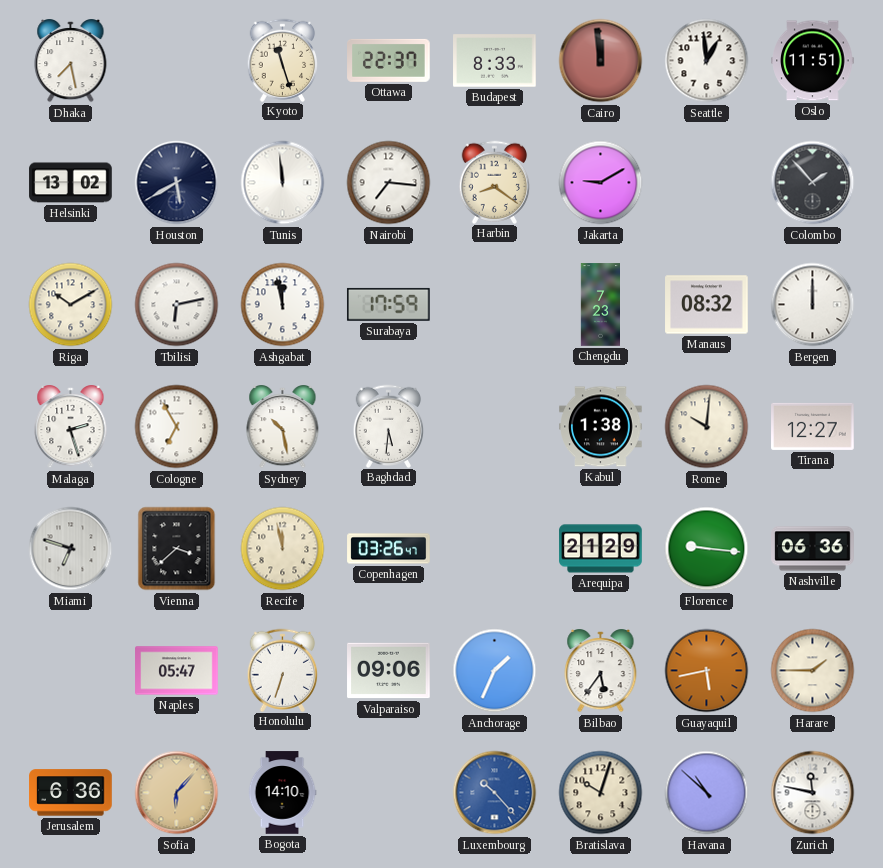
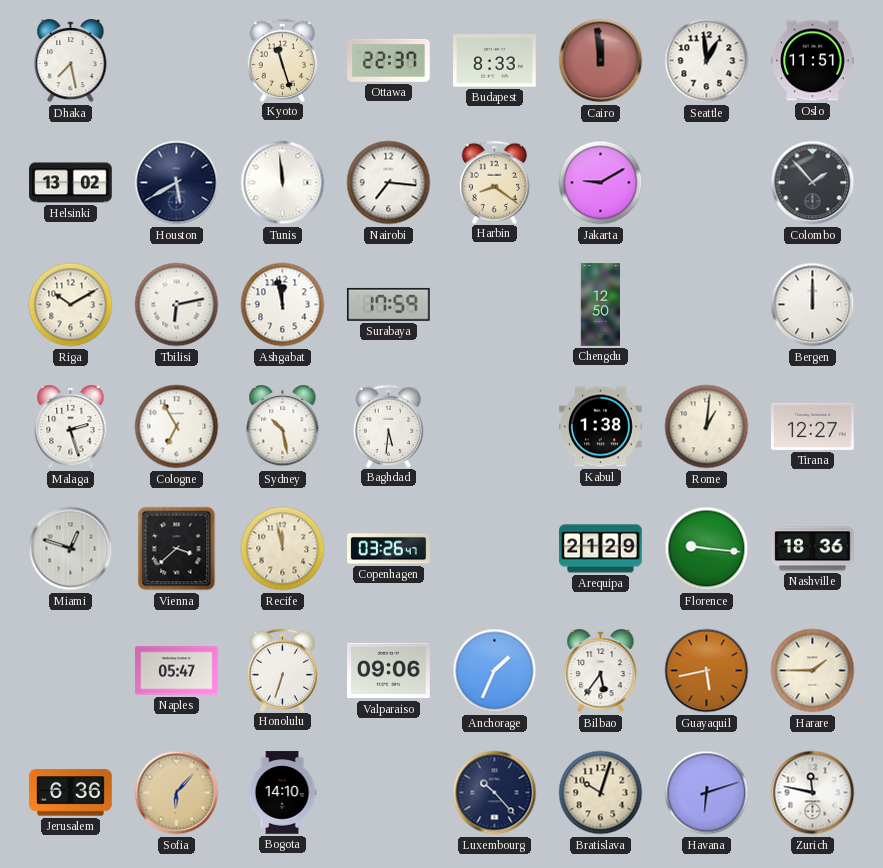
Chengdu: 7:23 -> 12:50 (601, 305)
Manaus: 08:32 -> none (707, 305)
Rome: 10:01 -> 1:01 (707, 427)
Miami: 6:48 -> 12:48 (71, 549)
Nashville: 06:36 -> 18:36 (813, 549)
Luxembourg dial: blue -> navy (495, 793)
Havana: 10:52 -> 6:12 (707, 793)
